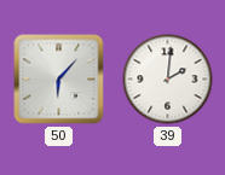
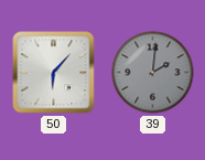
39 dial: white -> grey (153, 73)
